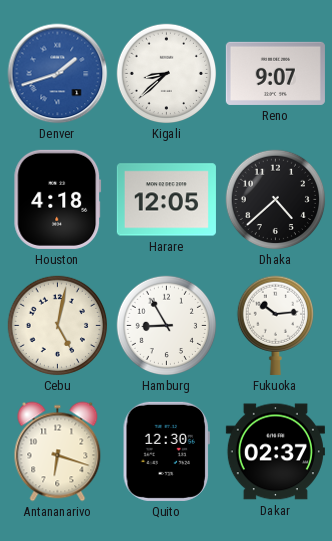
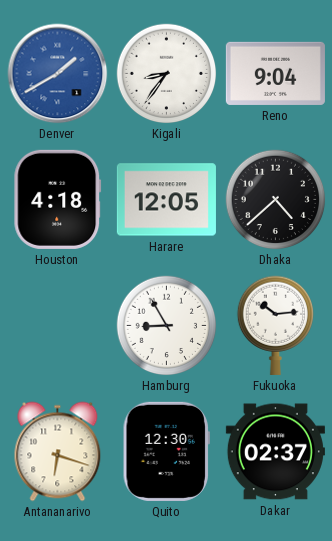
Denver: 1:42 -> 1:40 (58, 74)
Kigali: 8:38 -> 8:36 (167, 74)
Reno: 9:07 -> 9:04 (275, 73)
Cebu: 5:02 -> none (58, 326)
